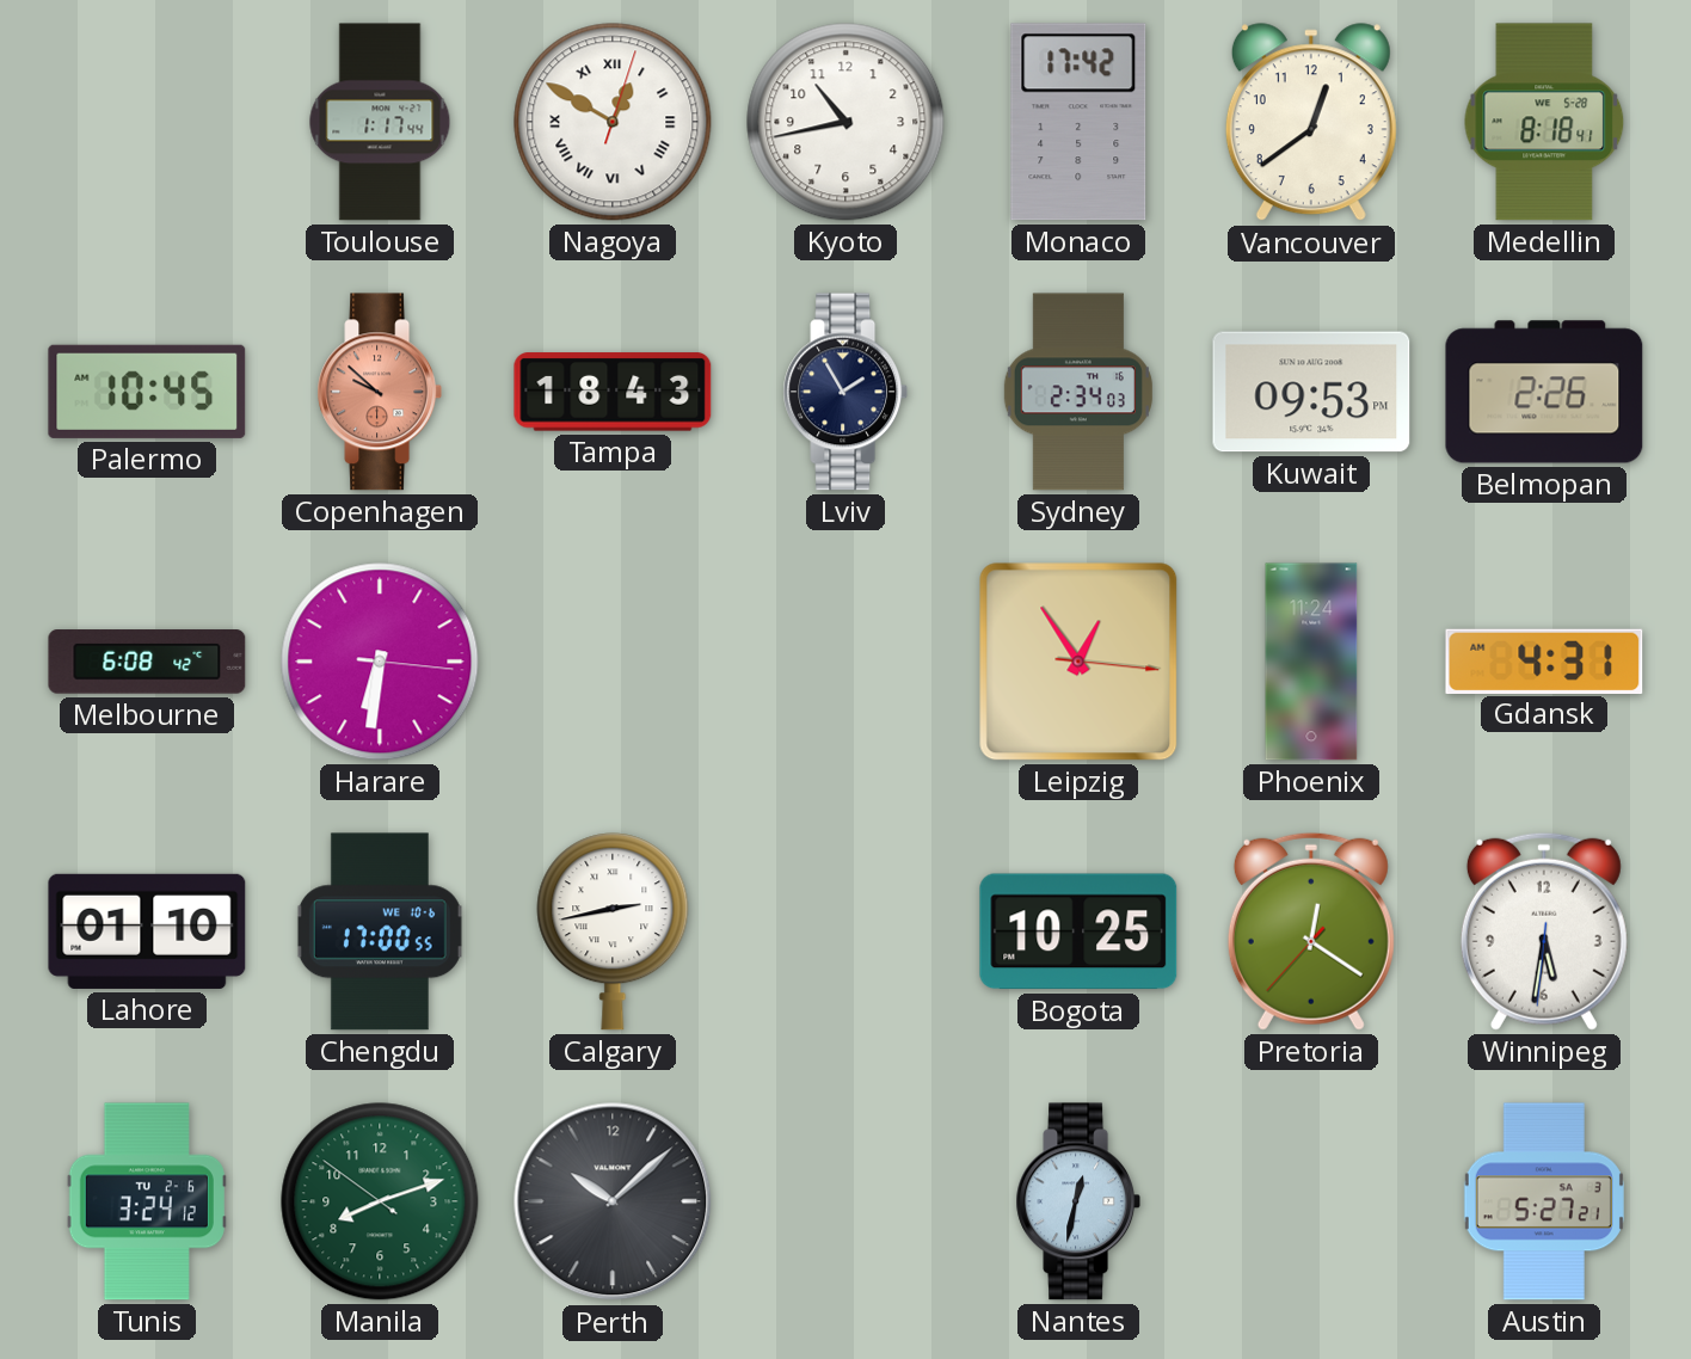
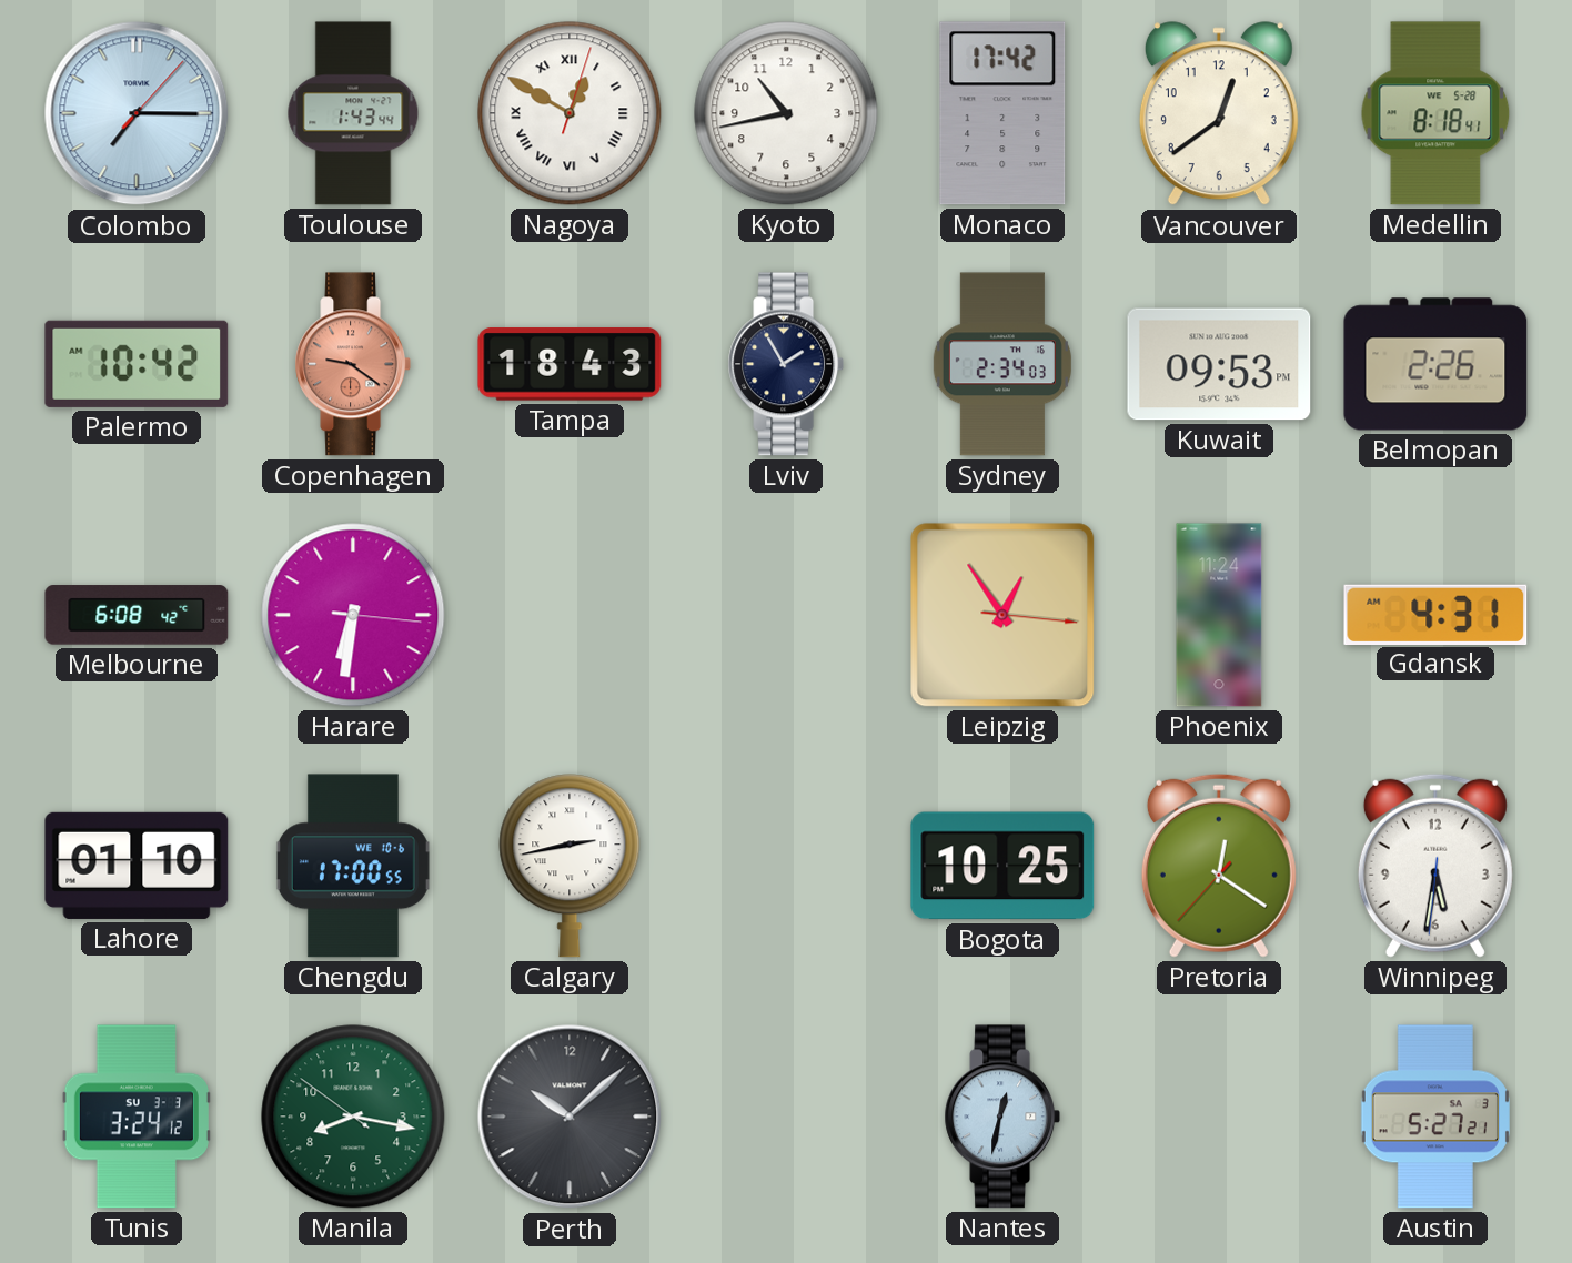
Colombo: none -> 7:15 (137, 113)
Toulouse: 1:17 -> 1:43 (353, 113)
Palermo: 10:45 -> 10:42 (137, 364)
Copenhagen: 9:52 -> 9:21 (352, 364)
Tunis date: TU 2-6 -> SU 3-3 (137, 1117)
Manila: 8:11 -> 8:16 (353, 1117)
